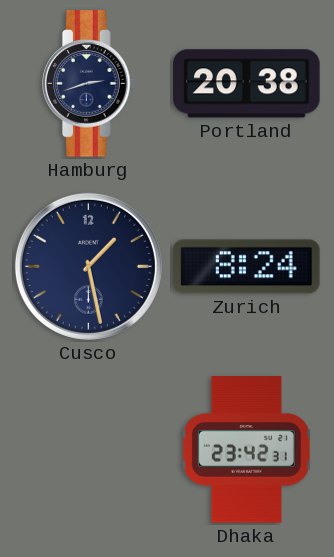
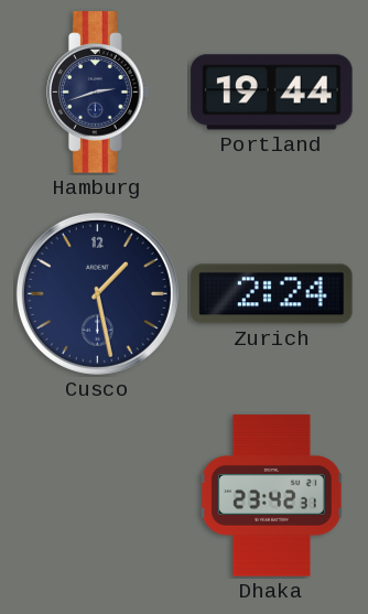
Portland: 20:38 -> 19:44 (272, 93)
Zurich: 8:24 -> 2:24 (272, 294)
